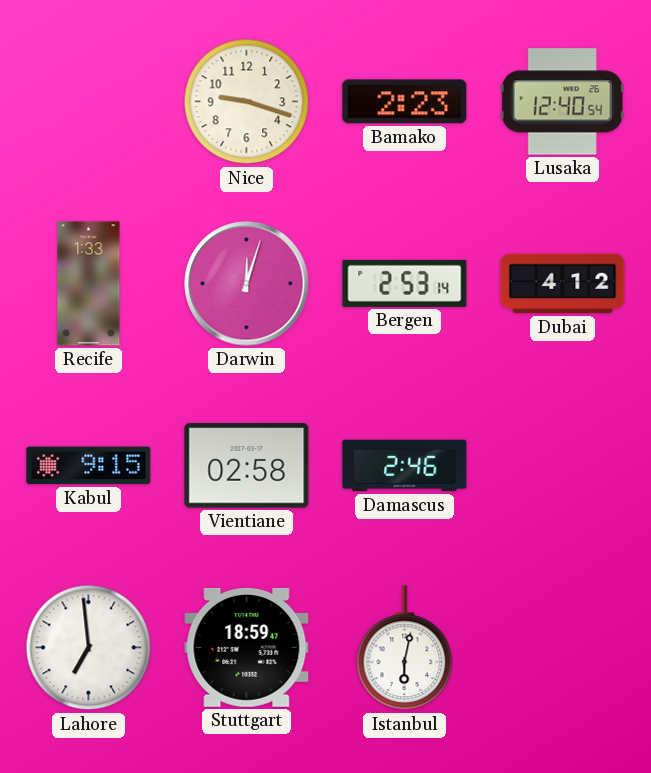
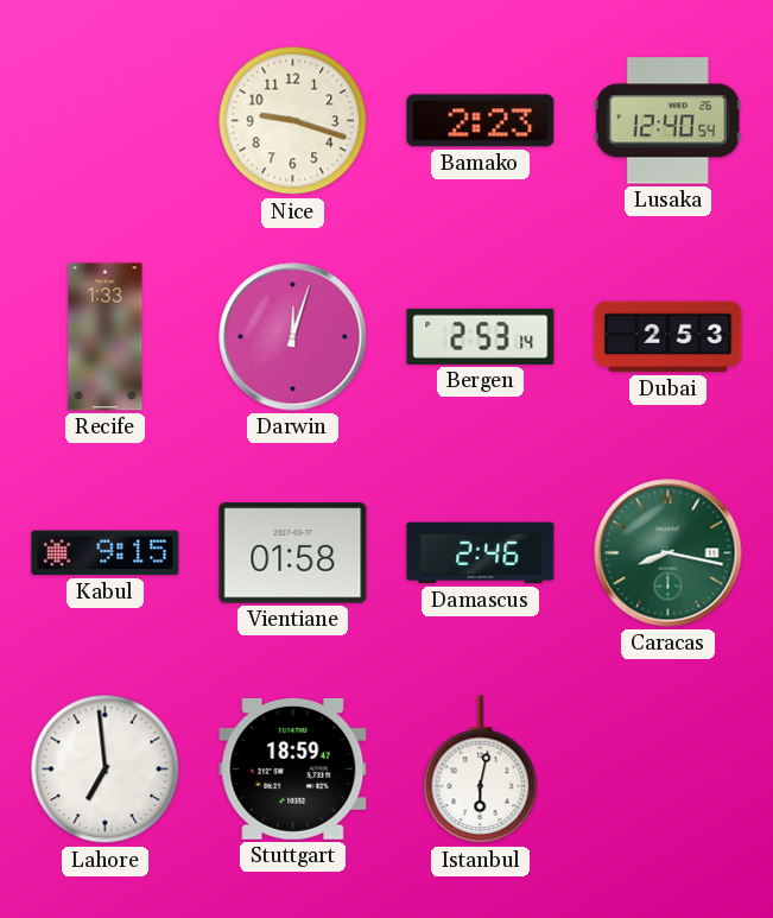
Dubai: 4:12 -> 2:53 (669, 337)
Vientiane: 02:58 -> 01:58 (293, 553)
Caracas: none -> 8:17 (669, 553)
